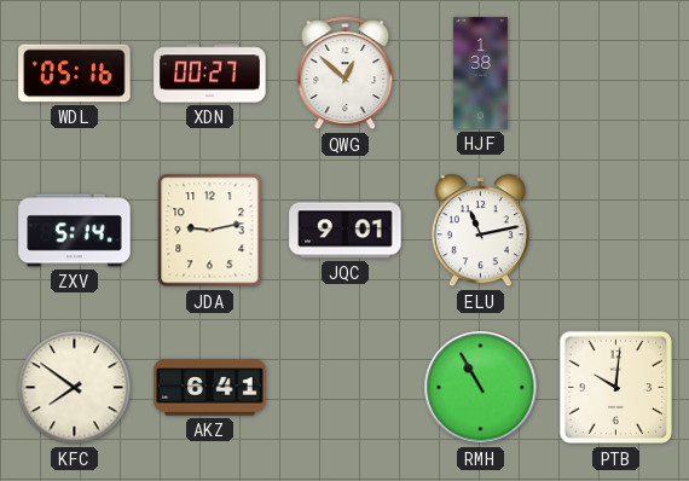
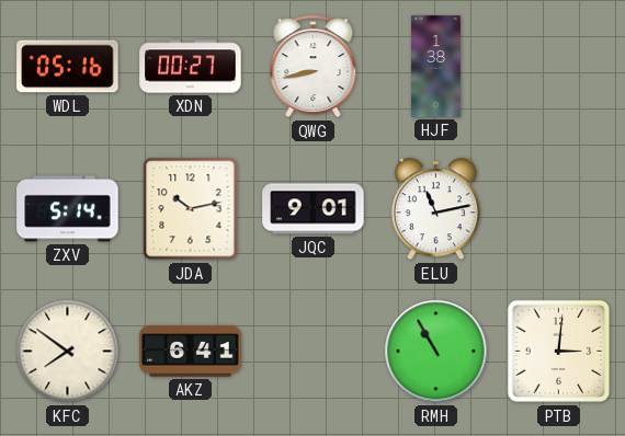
QWG: 12:52 -> 8:43 (314, 67)
JDA: 9:13 -> 10:13 (191, 209)
PTB: 10:01 -> 3:01 (559, 352)
